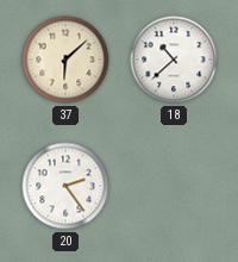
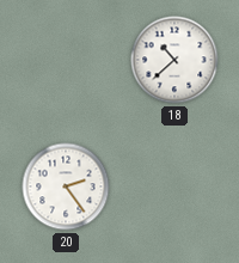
37: 6:08 -> none (65, 60)
